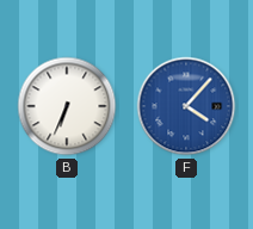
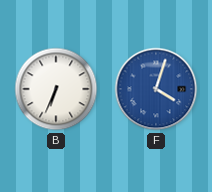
F: 4:07 -> 4:03 (156, 89)
